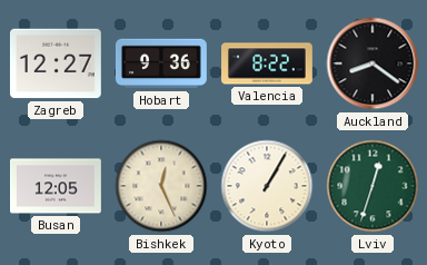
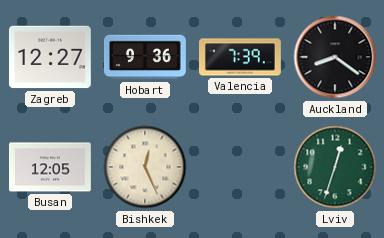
Valencia: 8:22 -> 7:39 (241, 57)
Kyoto: 1:05 -> none (267, 186)
